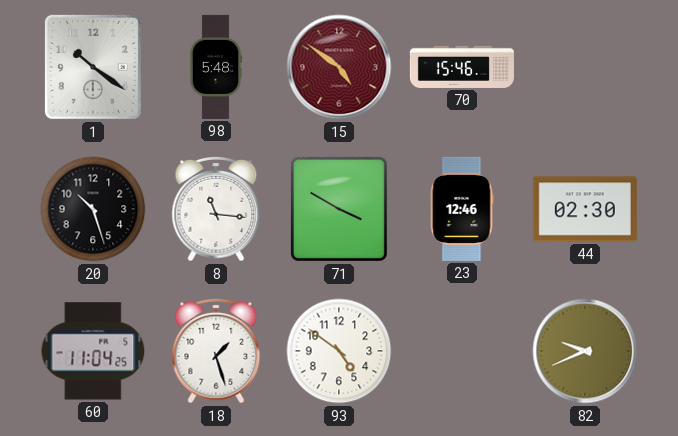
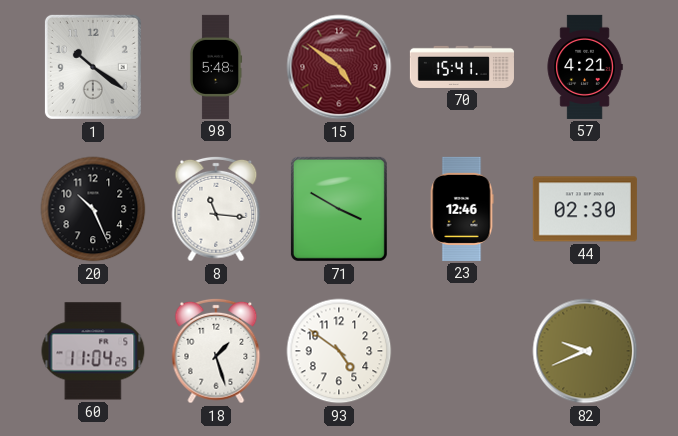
70: 15:46 -> 15:41 (462, 67)
57: none -> 4:21 (585, 67)
20: 10:27 -> 10:26 (93, 209)
